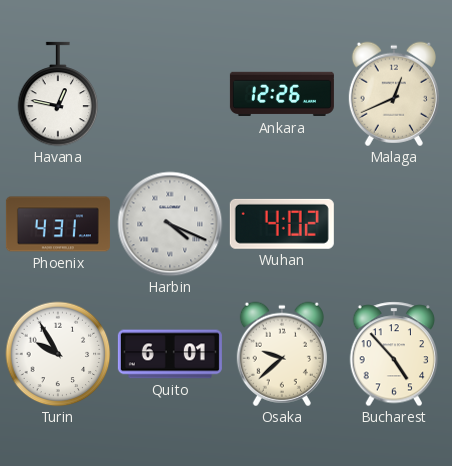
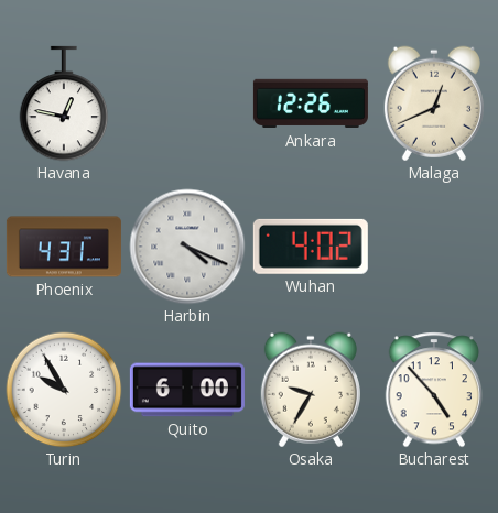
Quito: 6:01 -> 6:00 (187, 390)
Osaka: 9:38 -> 9:35 (311, 390)
